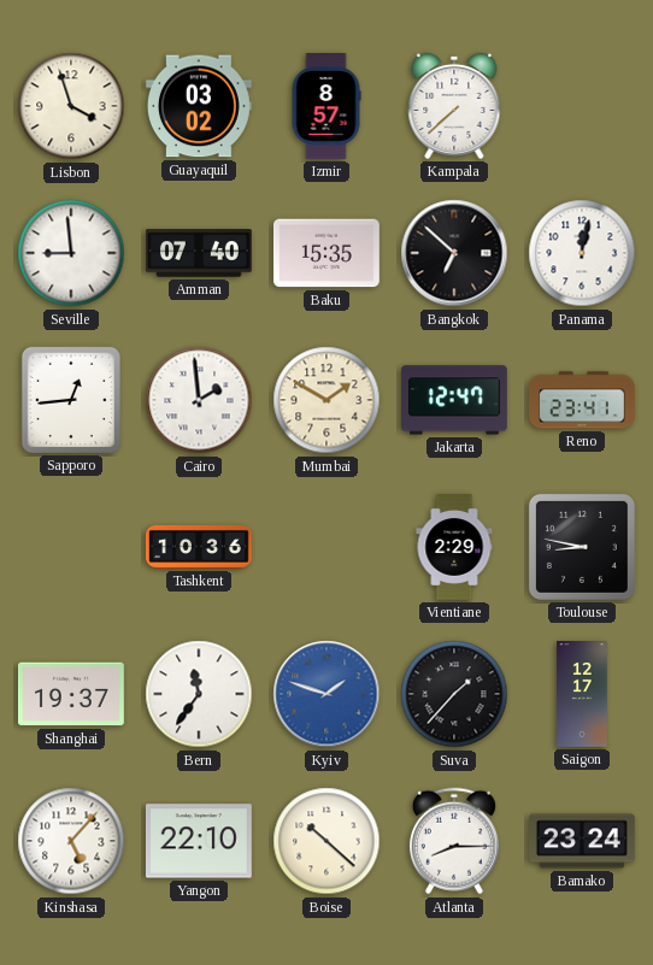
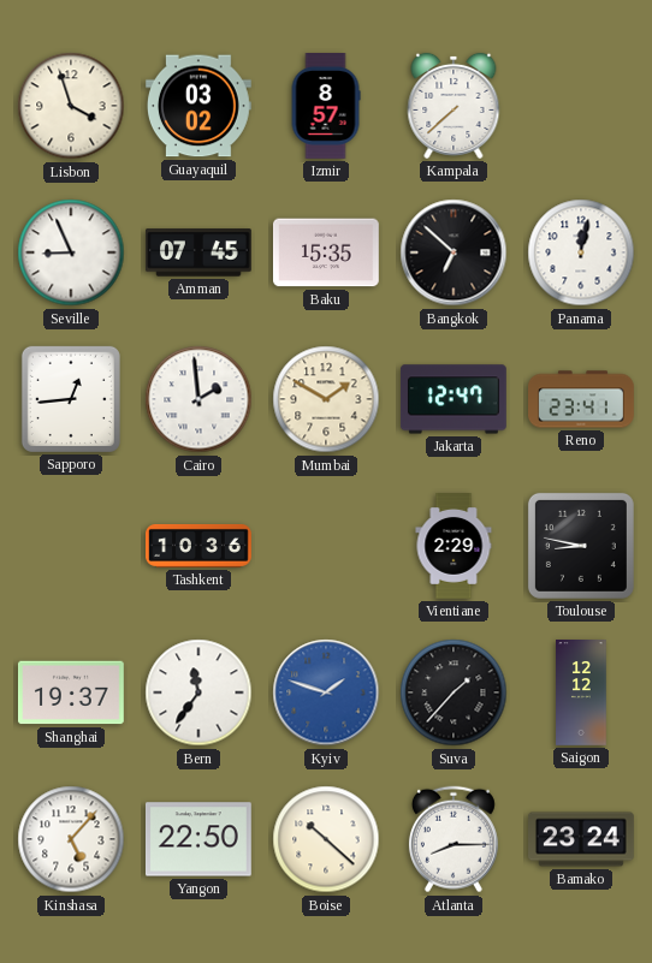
Seville: 8:59 -> 8:56 (71, 252)
Amman: 07:40 -> 07:45 (198, 252)
Saigon: 12:17 -> 12:12 (581, 694)
Yangon: 22:10 -> 22:50 (198, 839)
